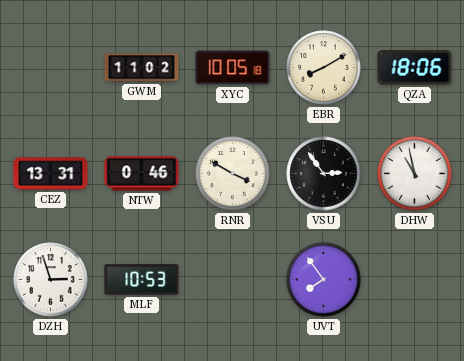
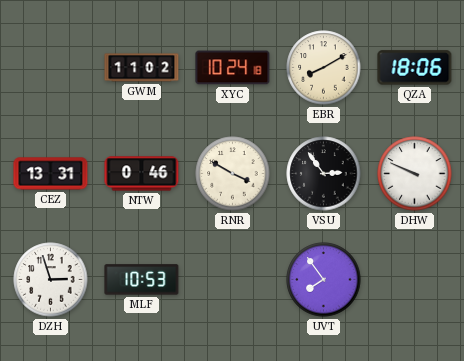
XYC: 10:05 -> 10:24 (233, 68)
DHW: 10:58 -> 9:49 (415, 174)
